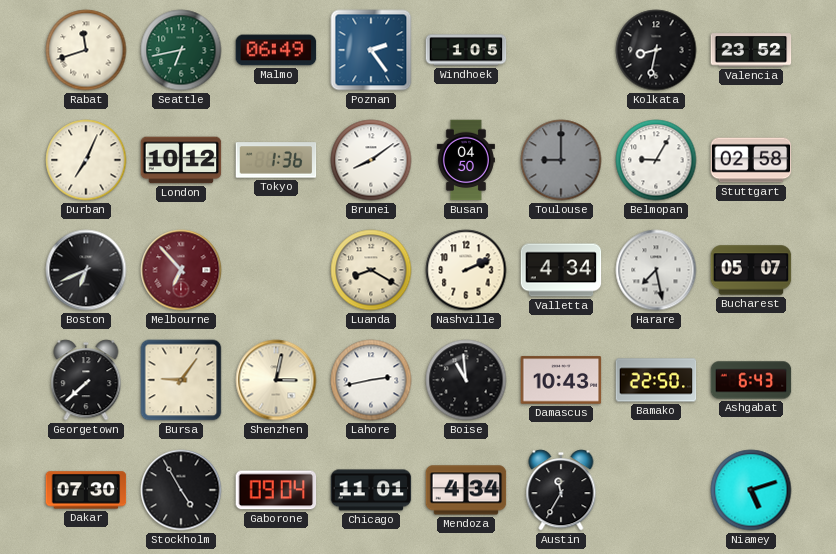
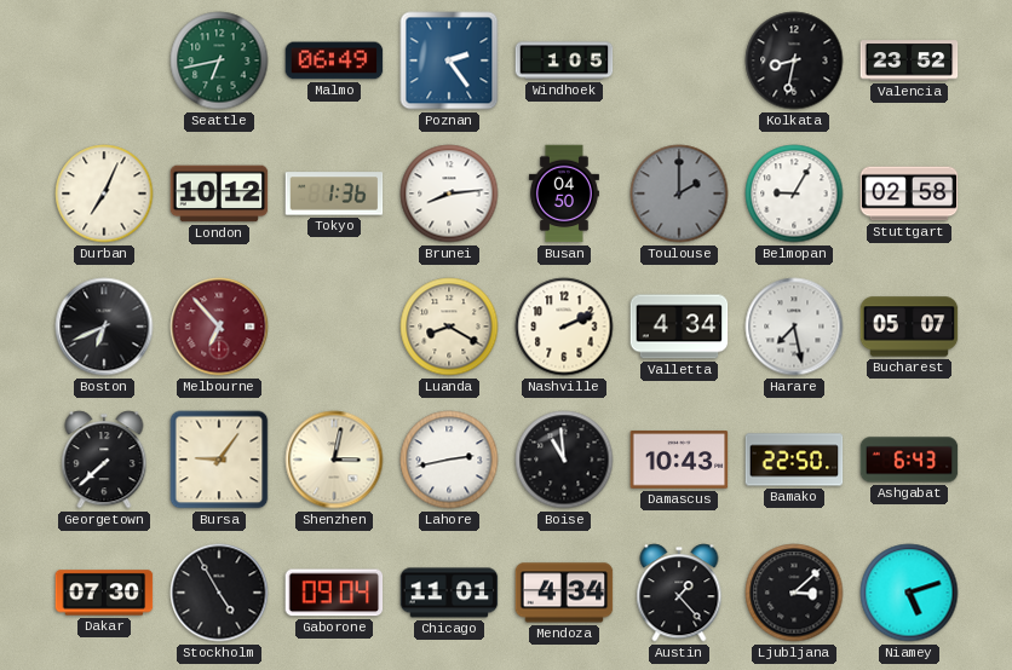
Rabat: 11:42 -> none (86, 50)
Brunei: 8:09 -> 8:14 (449, 194)
Toulouse: 9:00 -> 2:00 (679, 194)
Austin: 11:35 -> 1:23 (679, 593)
Ljubljana: none -> 3:08 (794, 593)
